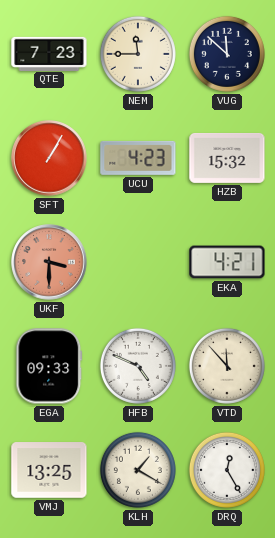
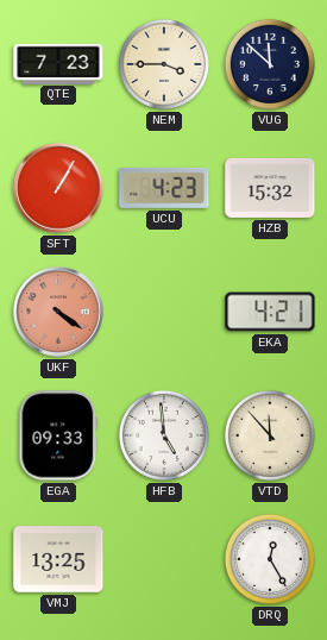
NEM: 11:45 -> 3:45 (164, 64)
UKF: 3:30 -> 4:21 (58, 312)
HFB: 4:49 -> 4:59 (164, 435)
KLH: 1:20 -> none (138, 470)
